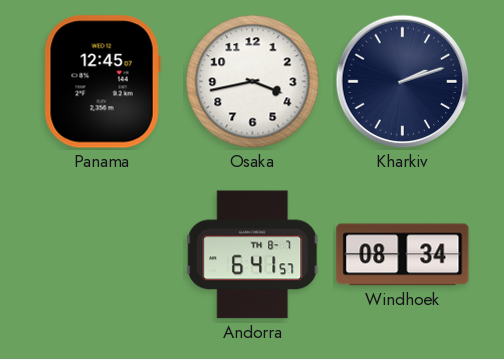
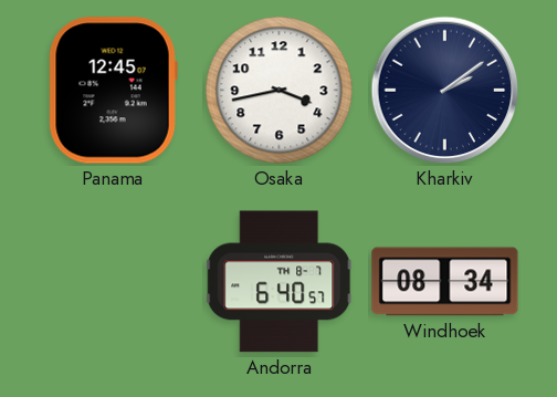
Kharkiv: 2:12 -> 2:09 (445, 91)
Andorra: 6:41 -> 6:40 (280, 282)
